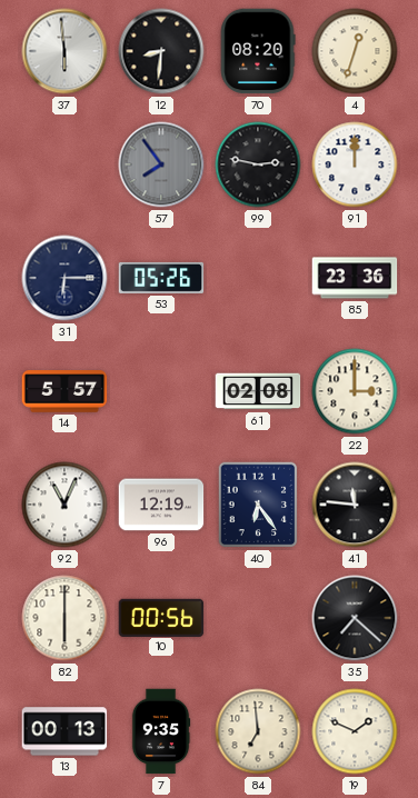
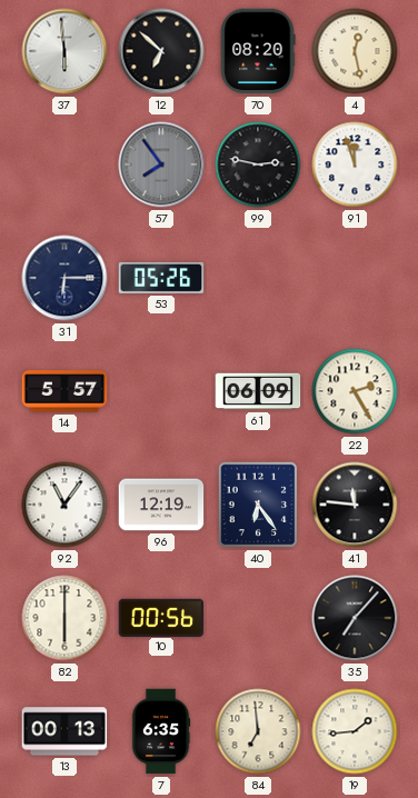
12: 8:31 -> 6:52 (161, 51)
4: 12:33 -> 12:28 (355, 51)
91: 12:00 -> 11:57 (355, 164)
85: 23:36 -> none (355, 278)
61: 02:08 -> 06:09 (258, 391)
22: 3:00 -> 2:25 (355, 391)
92: 11:04 -> 11:06 (64, 505)
35: 7:22 -> 7:07 (355, 618)
7: 9:35 -> 6:35 (161, 731)
19: 1:49 -> 1:44 (355, 731)
